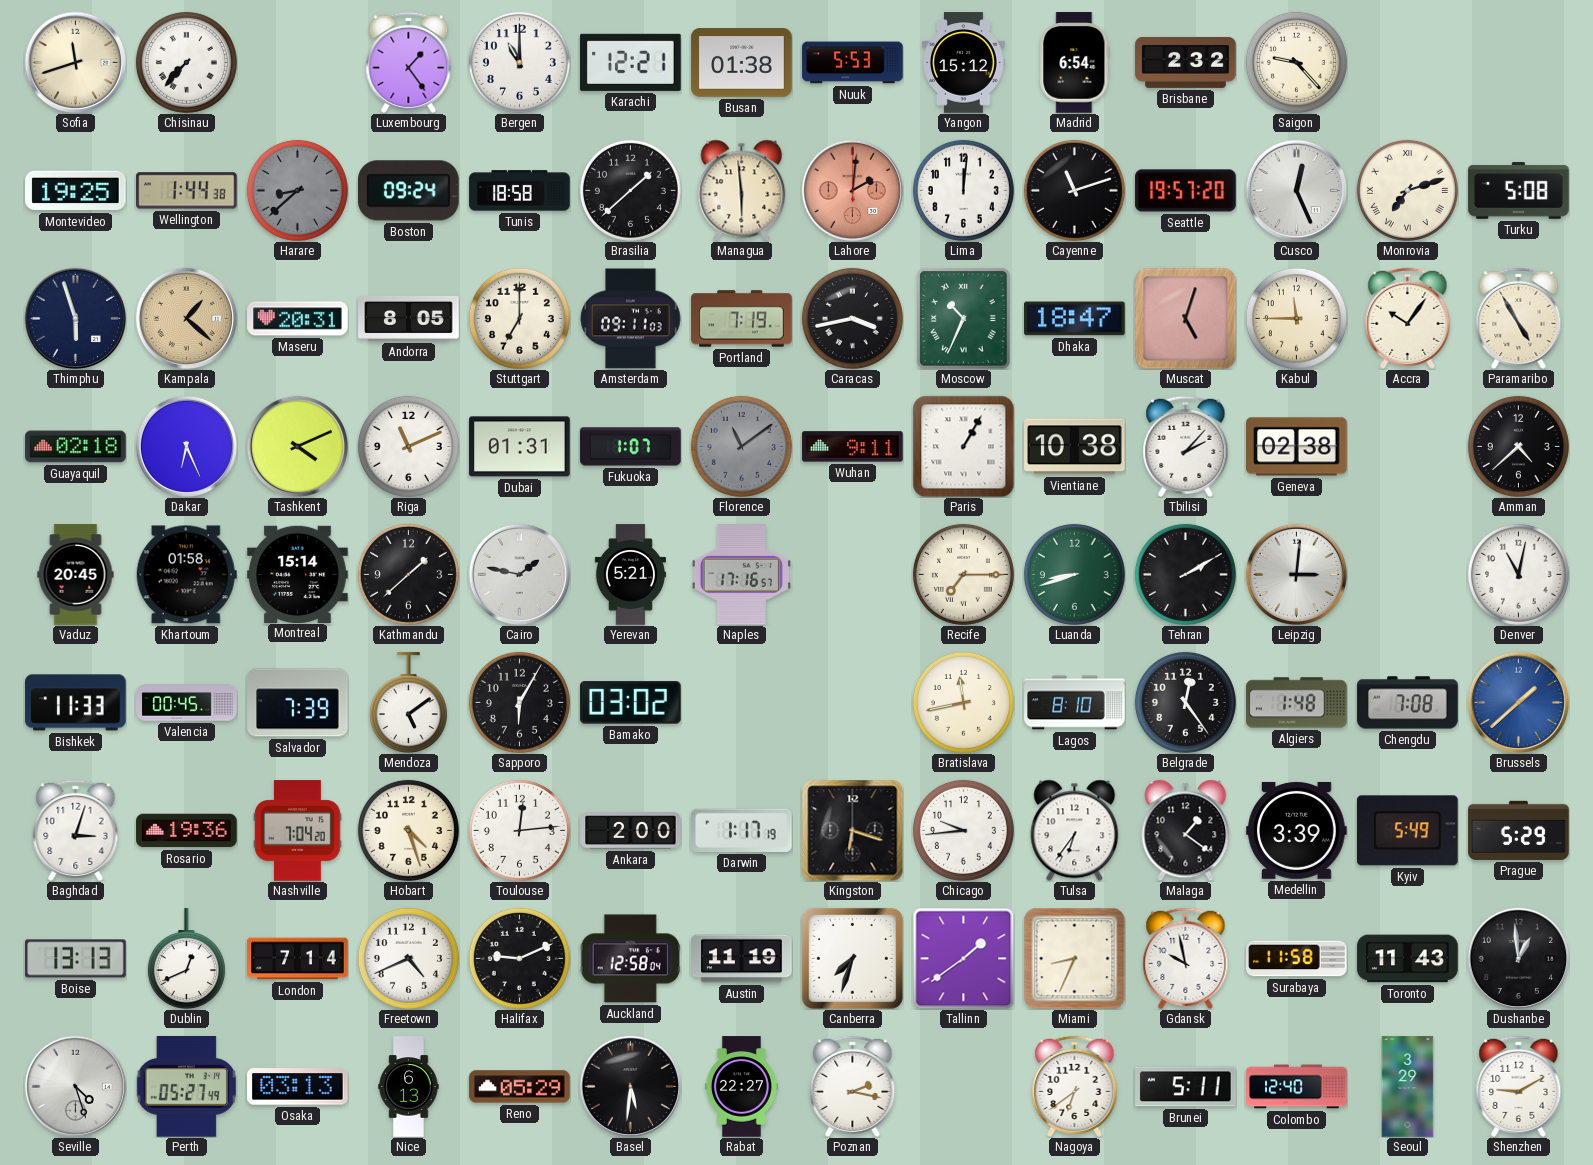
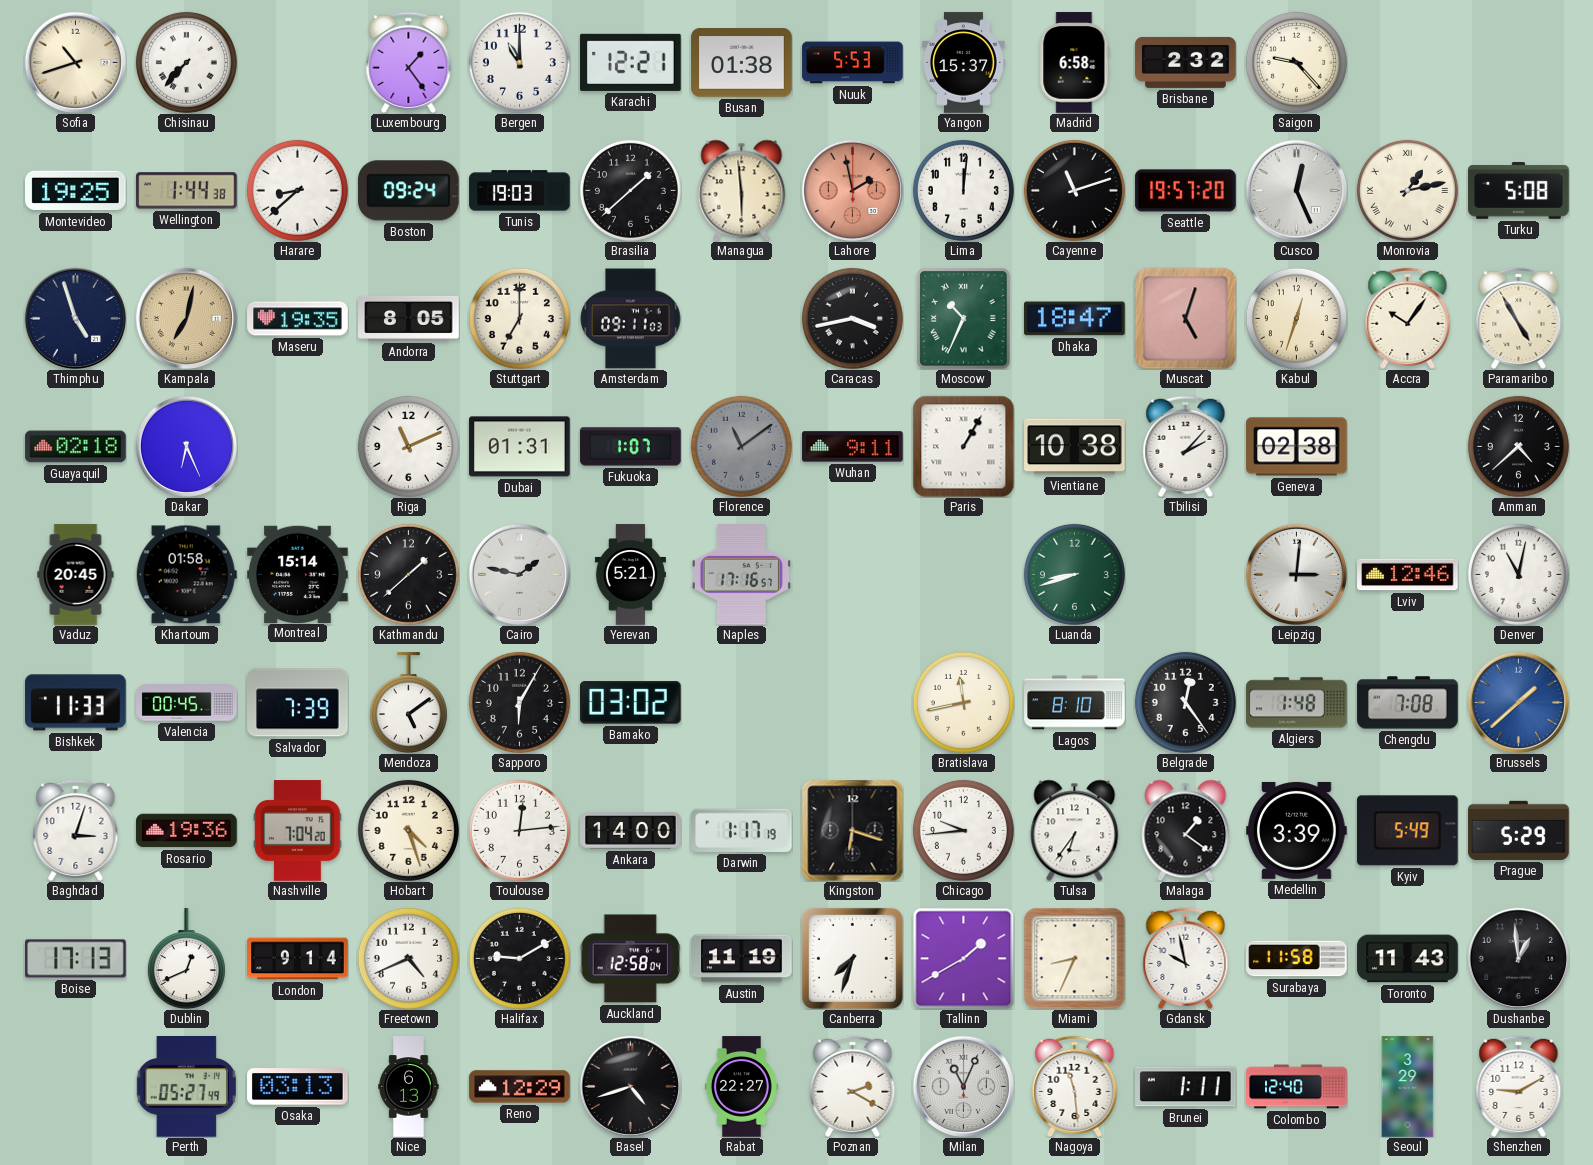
Sofia: 11:42 -> 10:42 (75, 62)
Yangon: 15:12 -> 15:37 (964, 63)
Madrid: 6:54 -> 6:58 (1075, 63)
Harare dial: grey -> white (297, 190)
Tunis: 18:58 -> 19:03 (520, 191)
Lahore: 2:01 -> 1:58 (852, 190)
Monrovia: 7:12 -> 1:13 (1407, 190)
Thimphu: 5:57 -> 4:57 (75, 318)
Kampala: 1:22 -> 7:02 (186, 318)
Maseru: 20:31 -> 19:35 (298, 319)
Portland: 7:19 -> none (742, 319)
Kabul: 11:45 -> 12:33 (1296, 318)
Tashkent: 4:11 -> none (297, 446)
Recife: 7:15 -> none (963, 574)
Tehran: 2:10 -> none (1185, 574)
Lviv: none -> 12:46 (1408, 575)
Ankara: 2:00 -> 14:00 (631, 831)
Boise: 13:13 -> 17:13 (76, 959)
London: 7:14 -> 9:14 (298, 959)
Halifax: 9:11 -> 9:10 (519, 958)
Tallinn: 1:39 -> 1:40 (963, 958)
Seville: 4:27 -> none (75, 1086)
Reno: 05:29 -> 12:29 (520, 1087)
Basel: 5:31 -> 4:42 (630, 1086)
Poznan: 2:17 -> 2:20 (853, 1086)
Milan: none -> 11:04 (963, 1086)
Nagoya: 6:39 -> 11:29 (1075, 1086)
Brunei: 5:11 -> 1:11 (1186, 1087)
